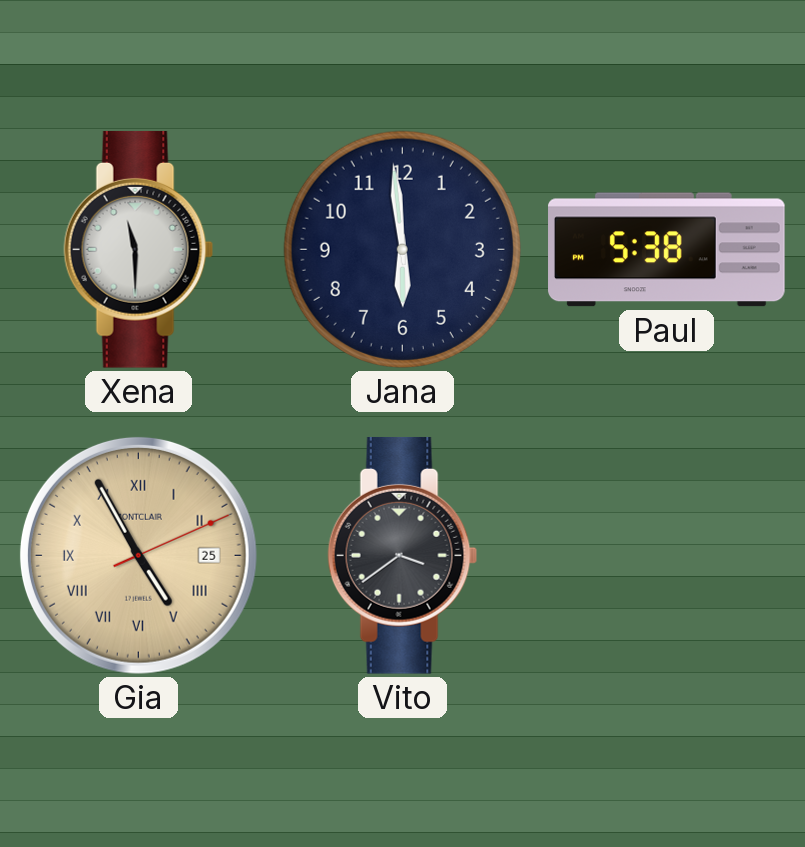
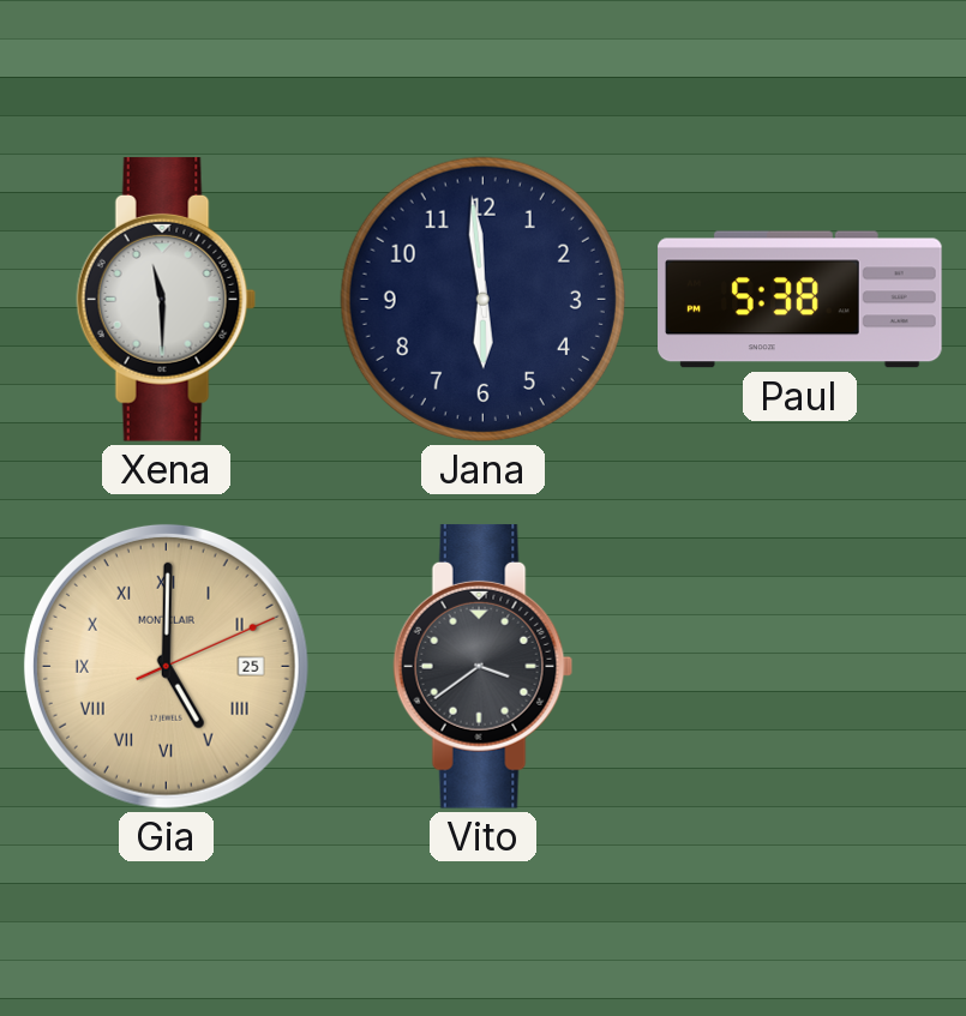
Gia: 4:55 -> 5:00 (166, 666)
